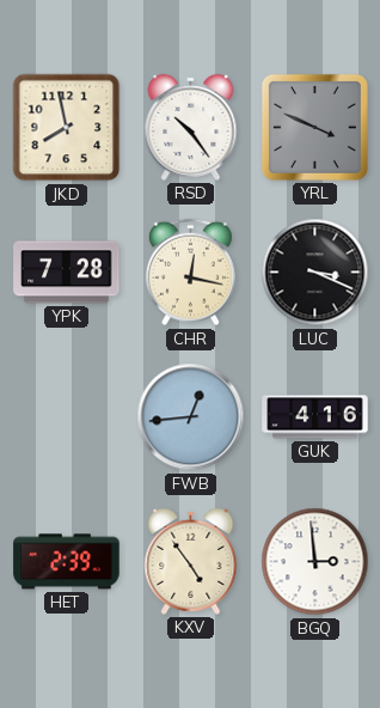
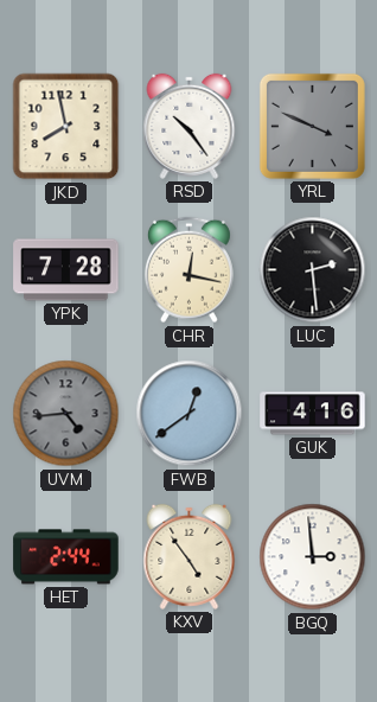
LUC: 3:19 -> 2:29 (313, 270)
UVM: none -> 4:44 (66, 414)
FWB: 12:44 -> 12:39 (190, 414)
HET: 2:39 -> 2:44 (66, 557)
